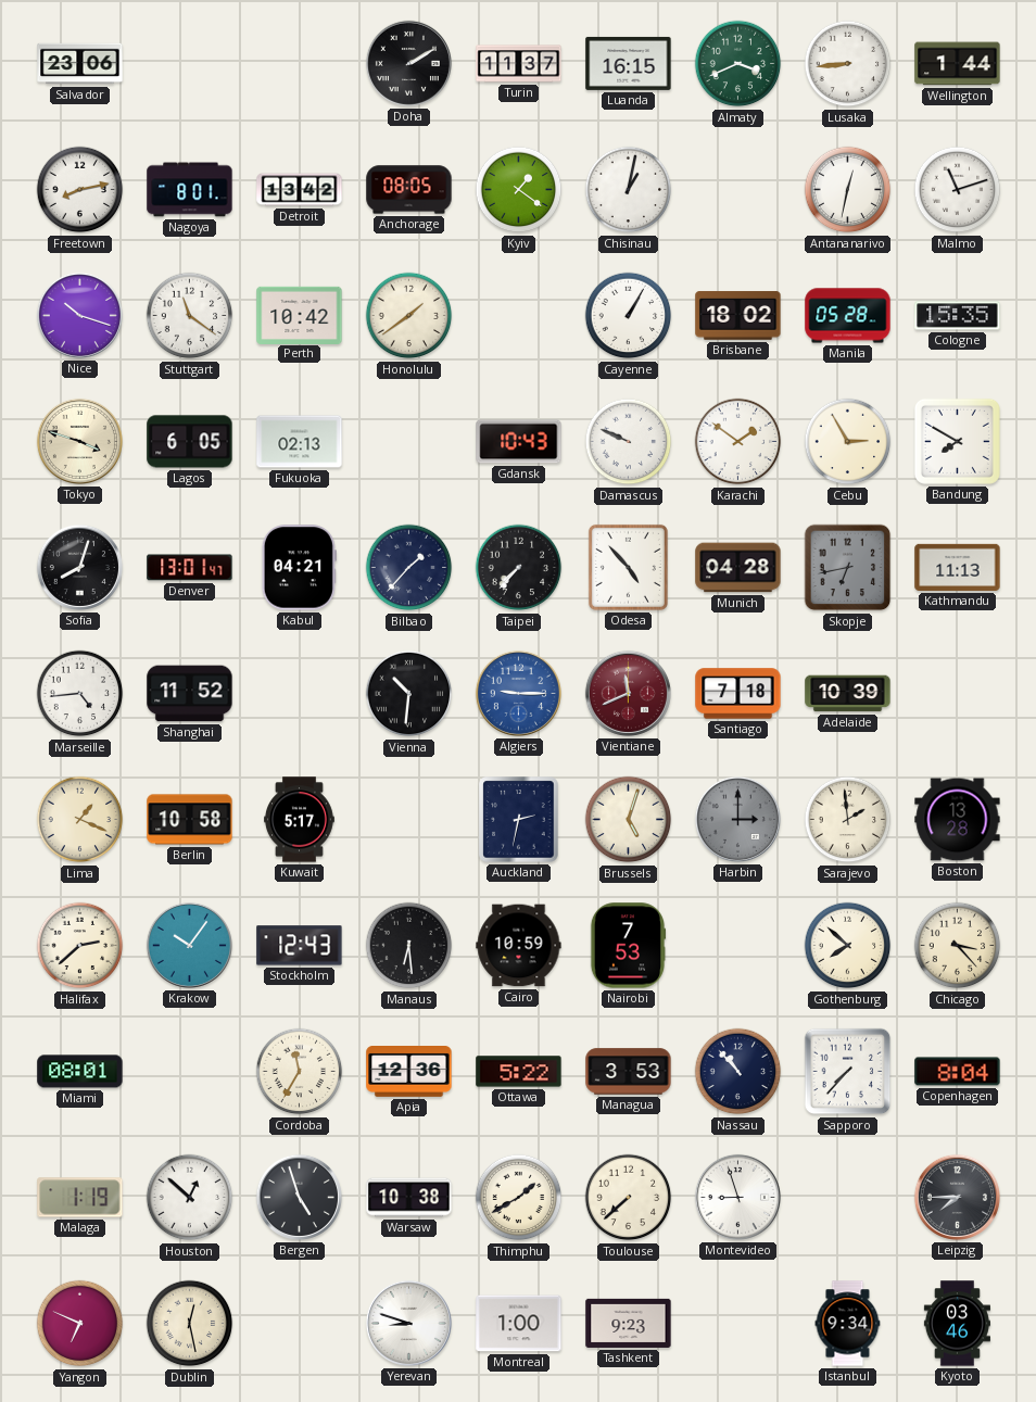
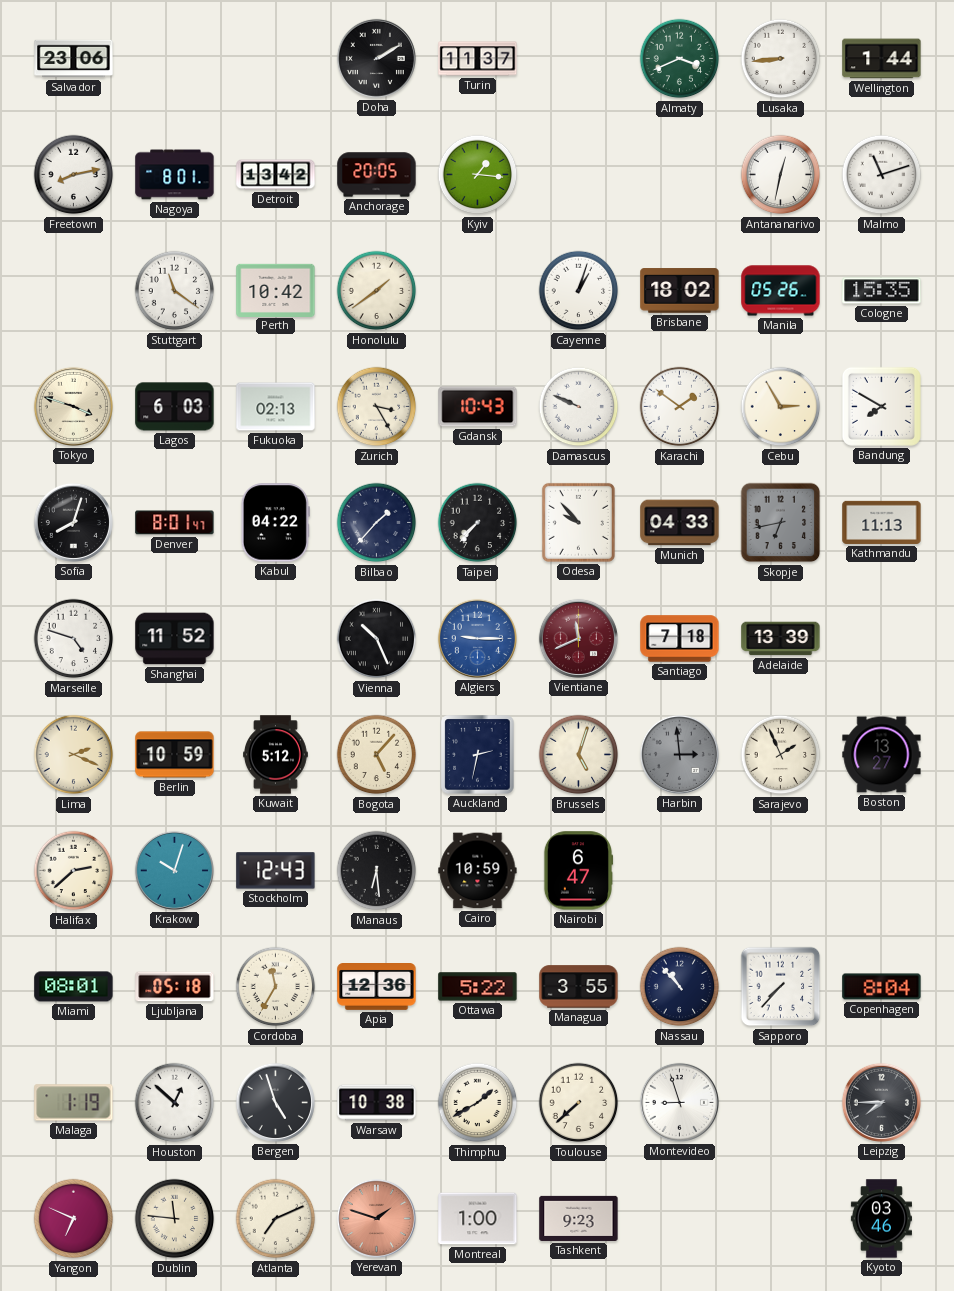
Luanda: 16:15 -> none (629, 63)
Anchorage: 08:05 -> 20:05 (377, 175)
Kyiv: 1:21 -> 1:16 (478, 175)
Chisinau: 1:02 -> none (629, 190)
Nice: 10:18 -> none (79, 315)
Cayenne: 1:05 -> 1:03 (579, 291)
Manila: 05:28 -> 05:26 (781, 291)
Lagos: 6:05 -> 6:03 (175, 407)
Zurich: none -> 3:25 (377, 407)
Denver: 13:01 -> 8:01 (175, 523)
Kabul: 04:21 -> 04:22 (275, 523)
Odesa: 4:53 -> 9:53 (578, 522)
Munich: 04:28 -> 04:33 (680, 523)
Marseille: 4:44 -> 4:48 (74, 639)
Vienna: 10:31 -> 10:26 (377, 639)
Adelaide: 10:39 -> 13:39 (781, 639)
Lima: 1:19 -> 2:19 (74, 755)
Berlin: 10:58 -> 10:59 (175, 755)
Kuwait: 5:17 -> 5:12 (276, 755)
Bogota: none -> 5:07 (377, 755)
Harbin: 3:00 -> 2:59 (679, 754)
Sarajevo: 1:59 -> 1:56 (781, 755)
Boston: 13:28 -> 13:27 (882, 755)
Krakow: 10:06 -> 10:03 (174, 870)
Nairobi: 7:53 -> 6:47 (578, 871)
Gothenburg: 7:52 -> none (848, 946)
Chicago: 3:23 -> none (958, 946)
Ljubljana: none -> 05:18 (175, 987)
Managua: 3:53 -> 3:55 (579, 987)
Dublin: 12:28 -> 11:46 (175, 1219)
Atlanta: none -> 7:11 (276, 1219)
Yerevan: 8:48 -> 1:48 (376, 1218)
Yerevan dial: white -> salmon (376, 1218)
Istanbul: 9:34 -> none (848, 1324)
